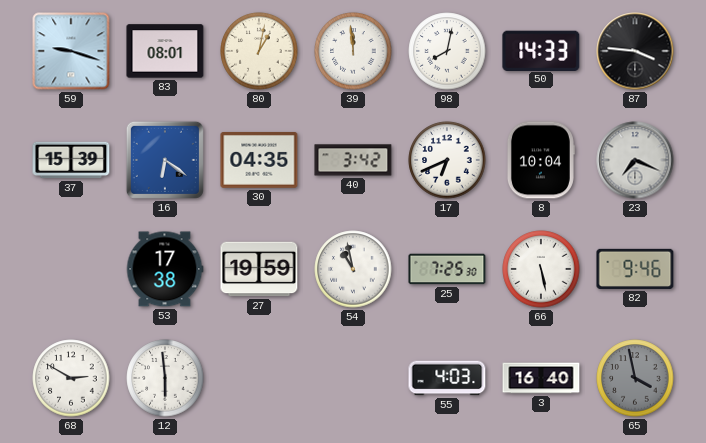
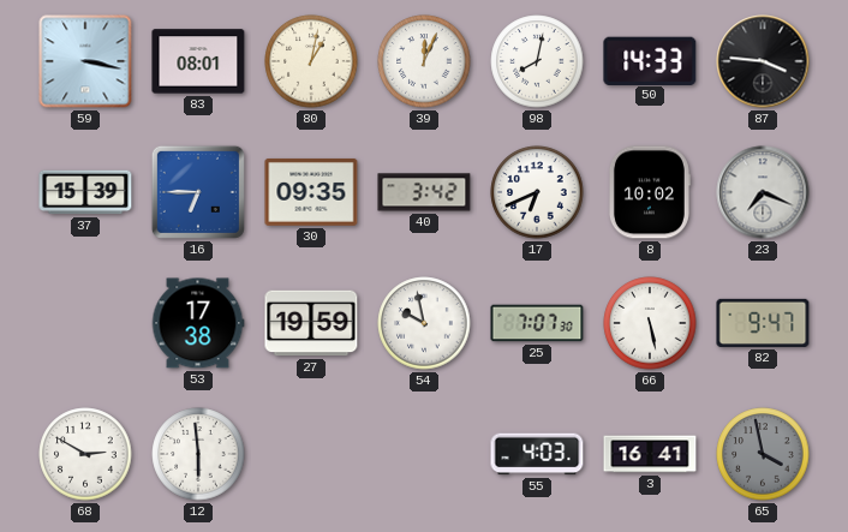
59: 9:18 -> 3:17 (85, 61)
39: 11:59 -> 12:04 (424, 61)
16: 6:21 -> 6:45 (198, 192)
30: 04:35 -> 09:35 (311, 192)
8: 10:04 -> 10:02 (649, 192)
54: 10:58 -> 9:58 (424, 323)
25: 7:25 -> 7:07 (537, 323)
82: 9:46 -> 9:47 (763, 323)
3: 16:40 -> 16:41 (650, 454)
